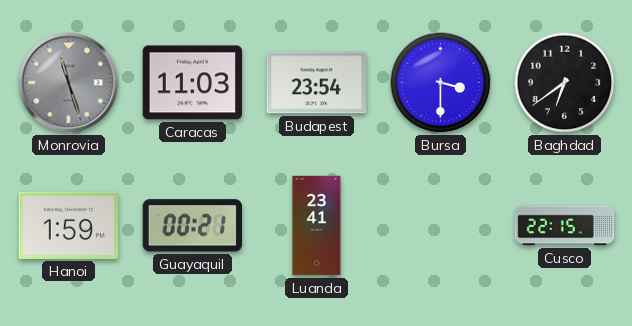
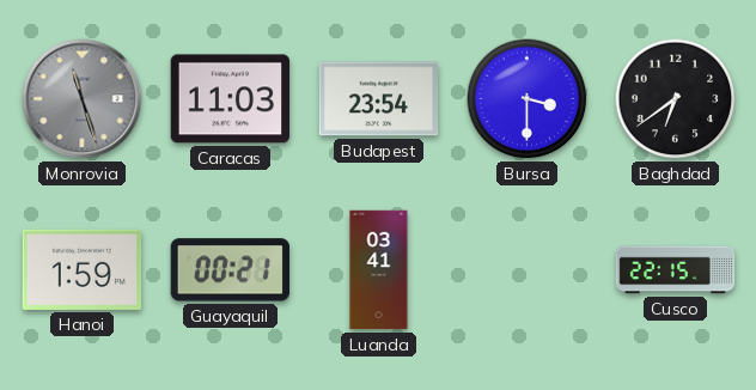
Luanda: 23:41 -> 03:41 (379, 270)
